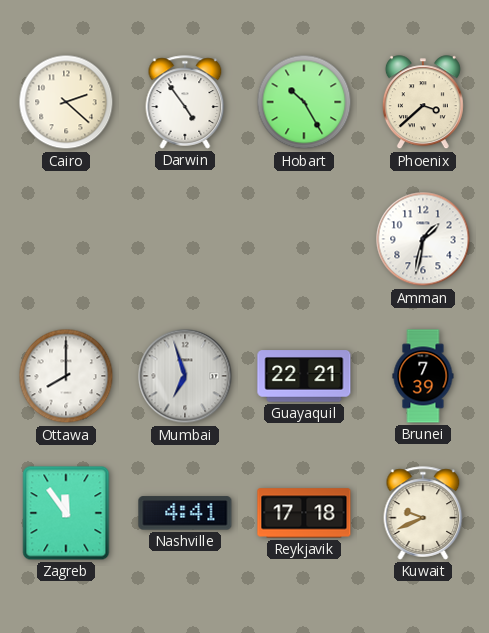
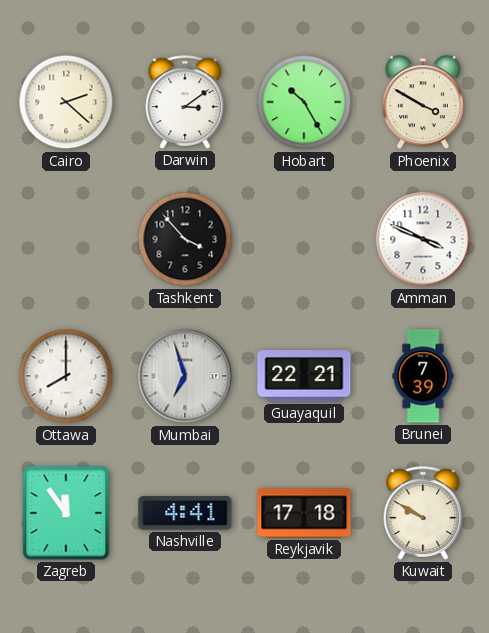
Darwin: 4:54 -> 3:09 (185, 102)
Phoenix: 3:38 -> 3:50 (423, 103)
Tashkent: none -> 3:53 (185, 239)
Amman: 1:32 -> 3:49 (423, 239)
Kuwait: 9:41 -> 9:50 (423, 513)
